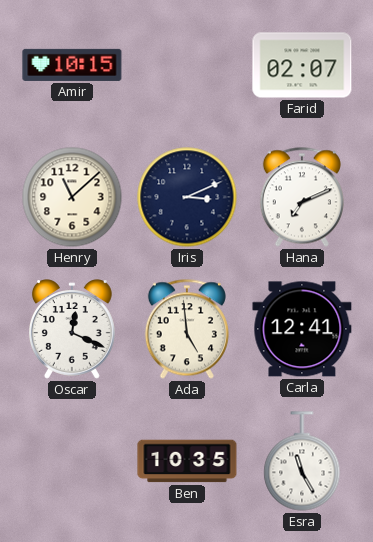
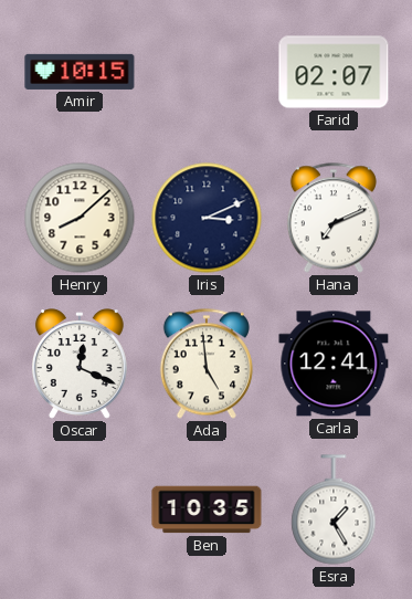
Henry: 11:08 -> 8:08 (80, 218)
Esra: 11:25 -> 1:25 (334, 509)
